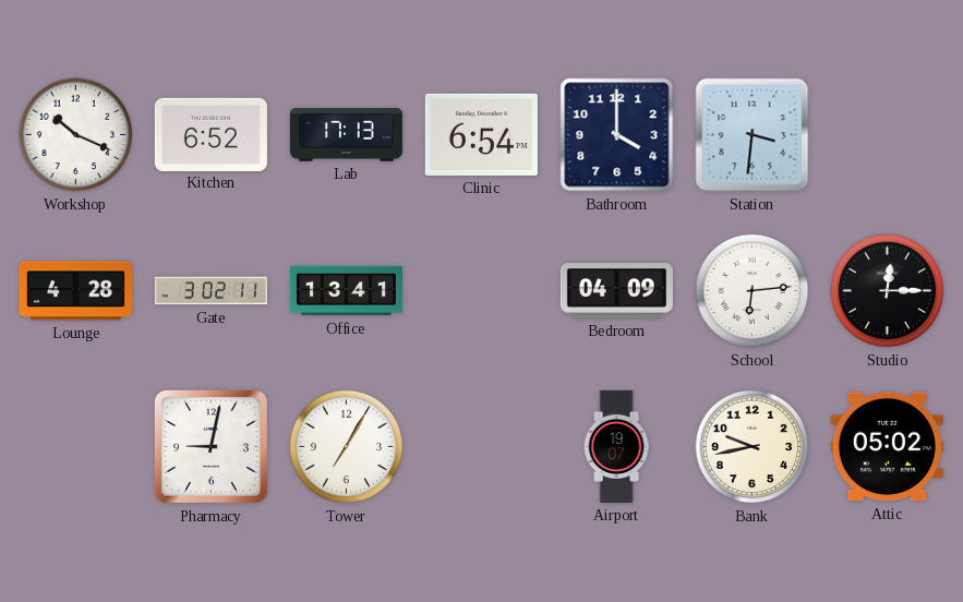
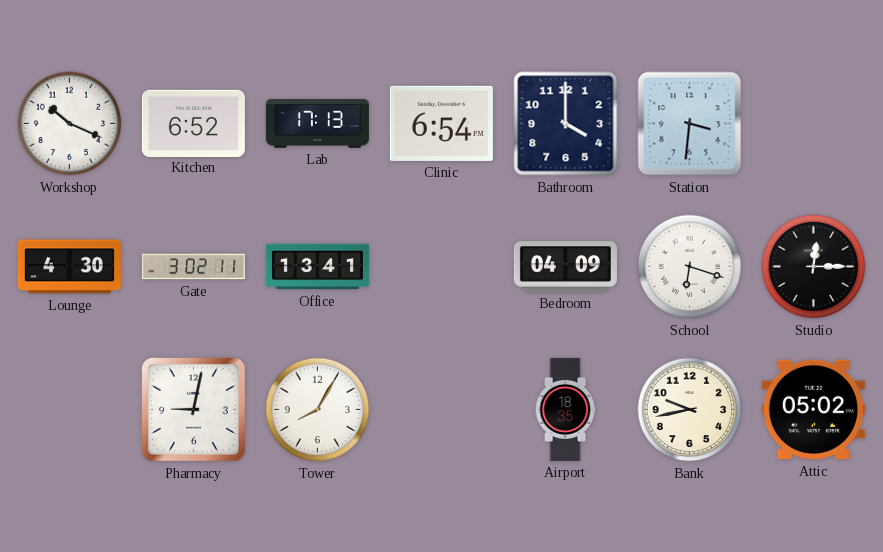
Lounge: 4:28 -> 4:30 (69, 267)
School: 6:14 -> 6:18 (690, 267)
Tower: 7:05 -> 8:05 (318, 410)
Airport: 19:07 -> 18:35 (565, 409)
